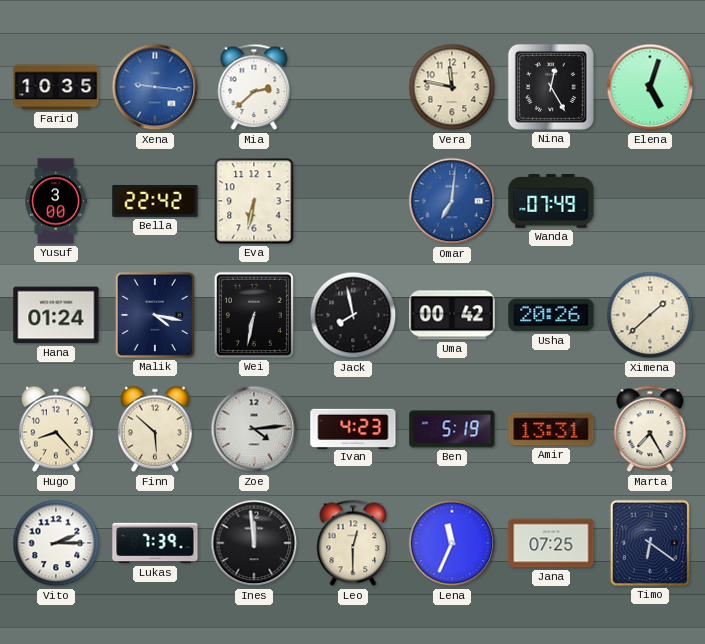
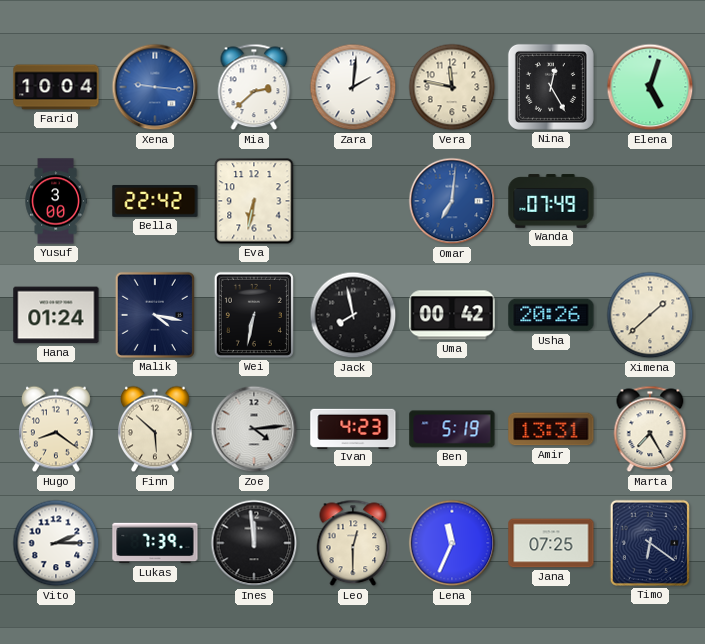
Farid: 10:35 -> 10:04 (56, 87)
Zara: none -> 2:01 (353, 87)
Hugo: 8:23 -> 8:21 (57, 429)
